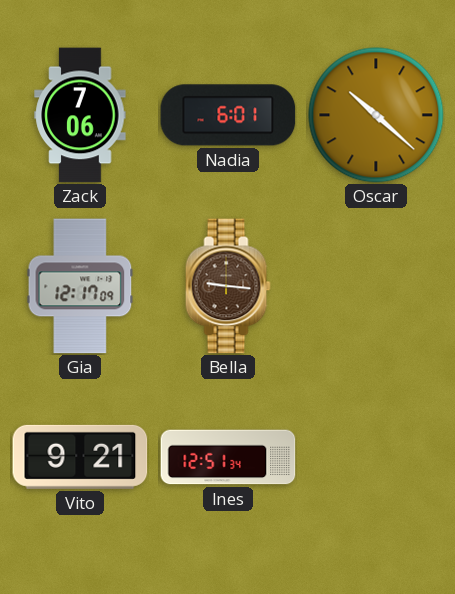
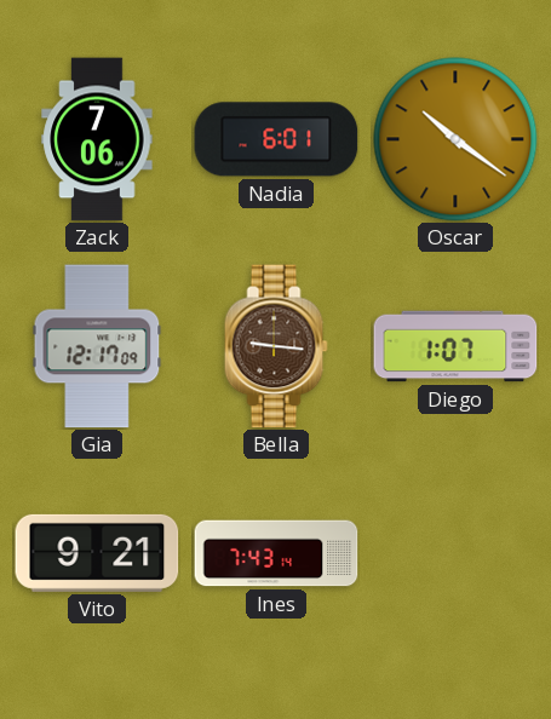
Oscar: 10:22 -> 10:21 (455, 139)
Diego: none -> 1:07 (455, 346)
Ines: 12:51 -> 7:43 (276, 553)
